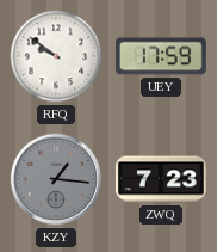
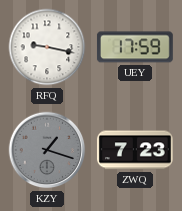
RFQ: 9:51 -> 9:17 (47, 47)
KZY: 1:16 -> 1:18 (47, 150)
